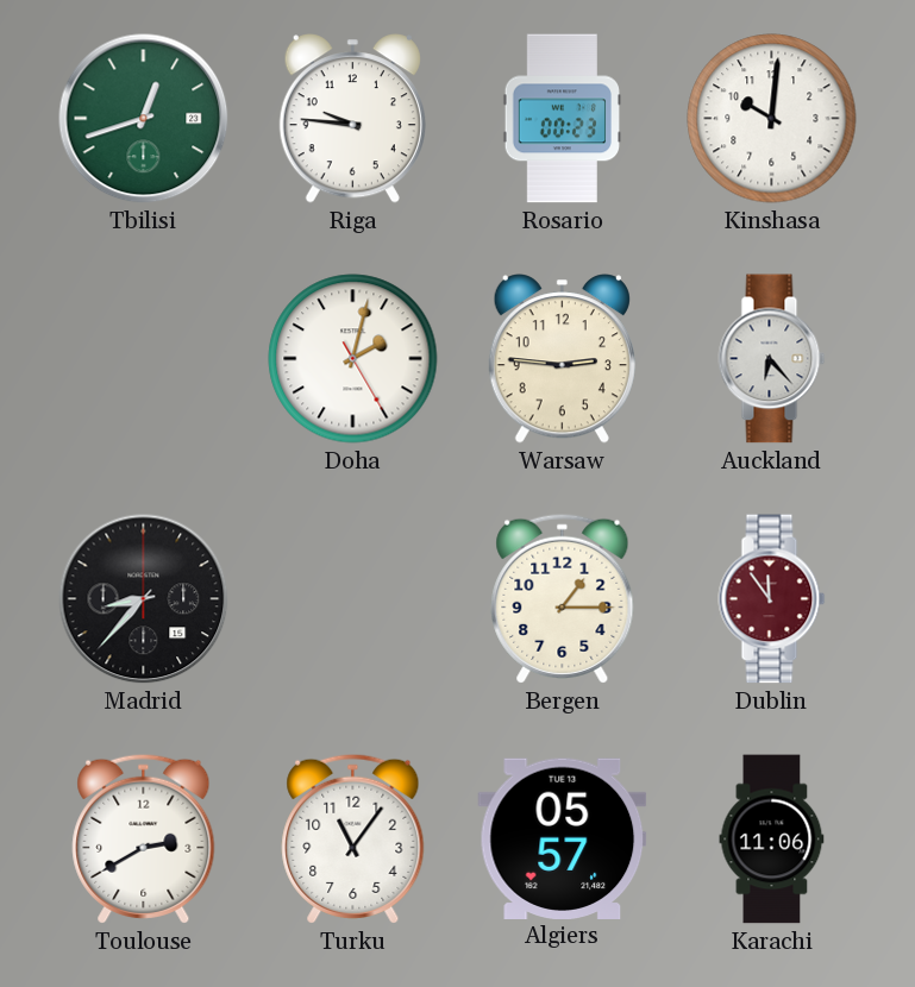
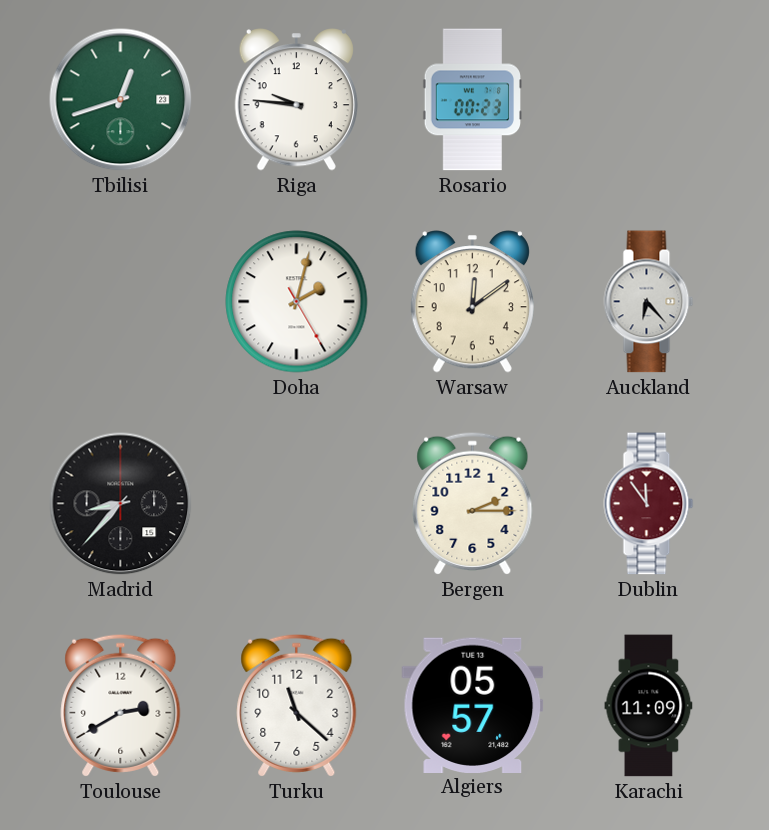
Kinshasa: 10:01 -> none (772, 119)
Warsaw: 2:46 -> 12:09 (472, 302)
Bergen: 1:15 -> 2:15 (473, 503)
Turku: 11:06 -> 11:22 (297, 705)
Karachi: 11:06 -> 11:09 (649, 706)
